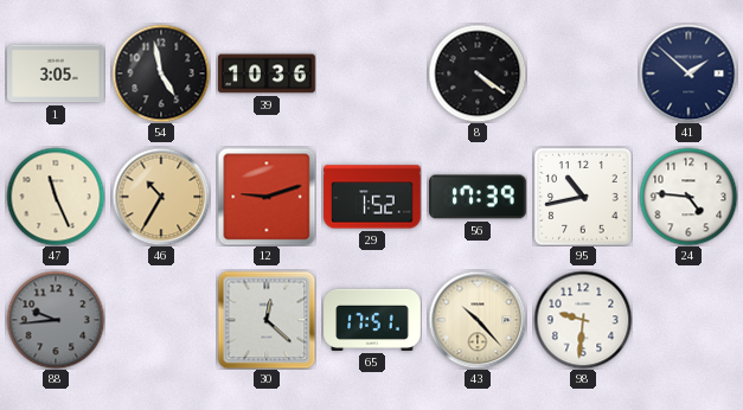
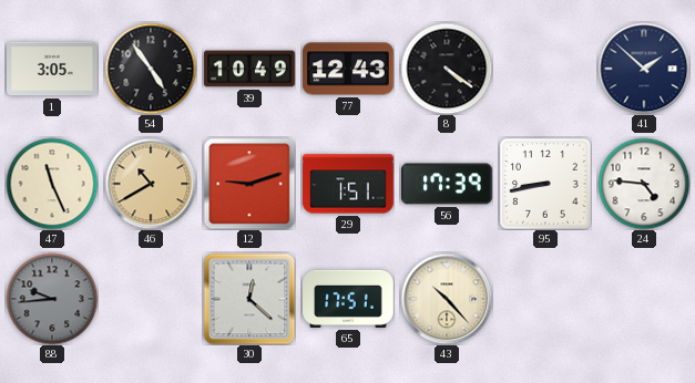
54: 4:58 -> 4:54 (151, 69)
39: 10:36 -> 10:49 (249, 69)
77: none -> 12:43 (349, 69)
46: 10:35 -> 10:40 (151, 184)
29: 1:52 -> 1:51 (348, 184)
95: 10:43 -> 8:43 (545, 184)
98: 9:31 -> none (583, 320)
